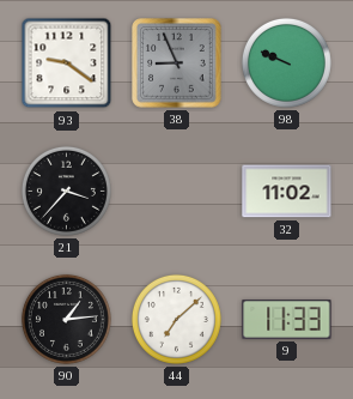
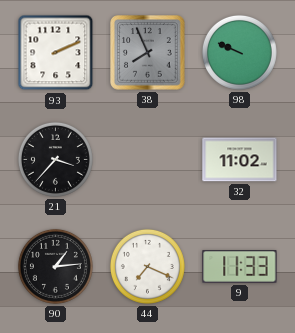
93: 9:21 -> 2:11 (56, 53)
38: 8:56 -> 7:56 (148, 53)
44: 7:08 -> 7:19 (147, 266)
